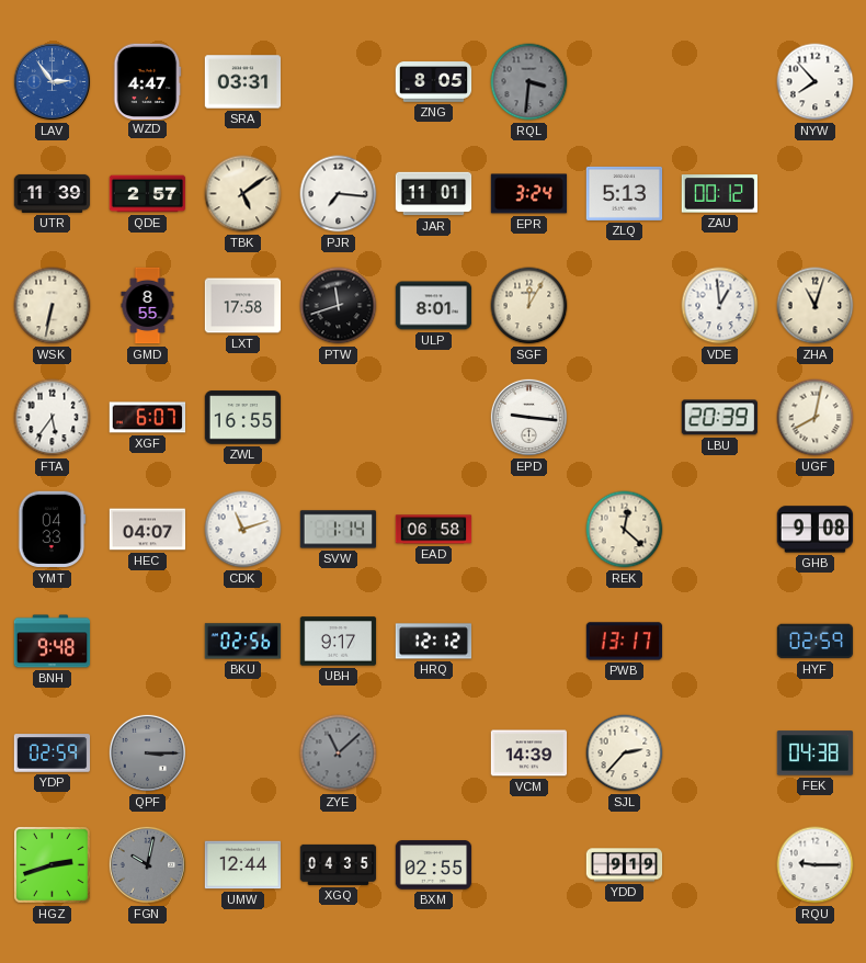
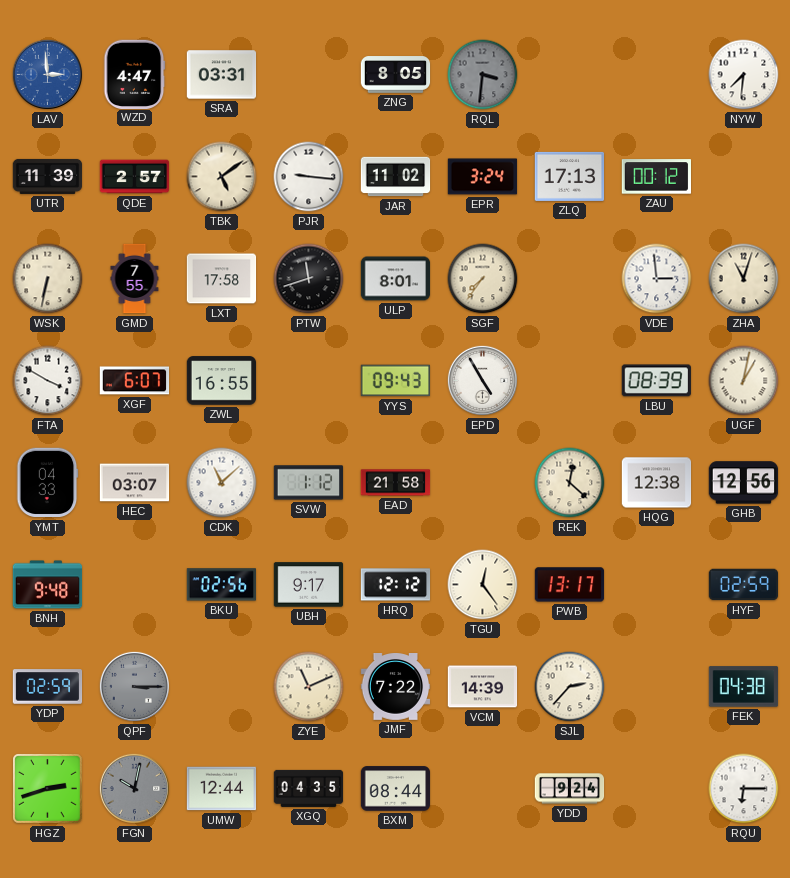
LAV: 2:54 -> 2:59 (47, 74)
NYW: 7:53 -> 7:31 (744, 75)
PJR: 7:16 -> 9:16 (309, 177)
JAR: 11:01 -> 11:02 (396, 177)
ZLQ: 5:13 -> 17:13 (570, 176)
GMD: 8:55 -> 7:55 (135, 279)
SGF: 12:05 -> 7:36 (483, 279)
VDE: 12:59 -> 2:59 (657, 279)
FTA: 5:36 -> 3:50 (48, 381)
YYS: none -> 09:43 (395, 381)
EPD: 9:16 -> 4:55 (482, 380)
LBU: 20:39 -> 08:39 (656, 381)
UGF: 8:02 -> 1:02 (744, 381)
HEC: 04:07 -> 03:07 (135, 483)
CDK: 11:12 -> 11:08 (222, 483)
SVW: 1:14 -> 1:12 (309, 483)
EAD: 06:58 -> 21:58 (396, 483)
HQG: none -> 12:38 (657, 483)
GHB: 9:08 -> 12:56 (744, 483)
TGU: none -> 12:24 (483, 585)
ZYE: 11:08 -> 11:11 (309, 687)
ZYE dial: grey -> cream (309, 687)
JMF: none -> 7:22 (396, 687)
BXM: 02:55 -> 08:44 (396, 789)
YDD: 9:19 -> 9:24 (570, 789)
RQU: 9:15 -> 6:15 (744, 789)
